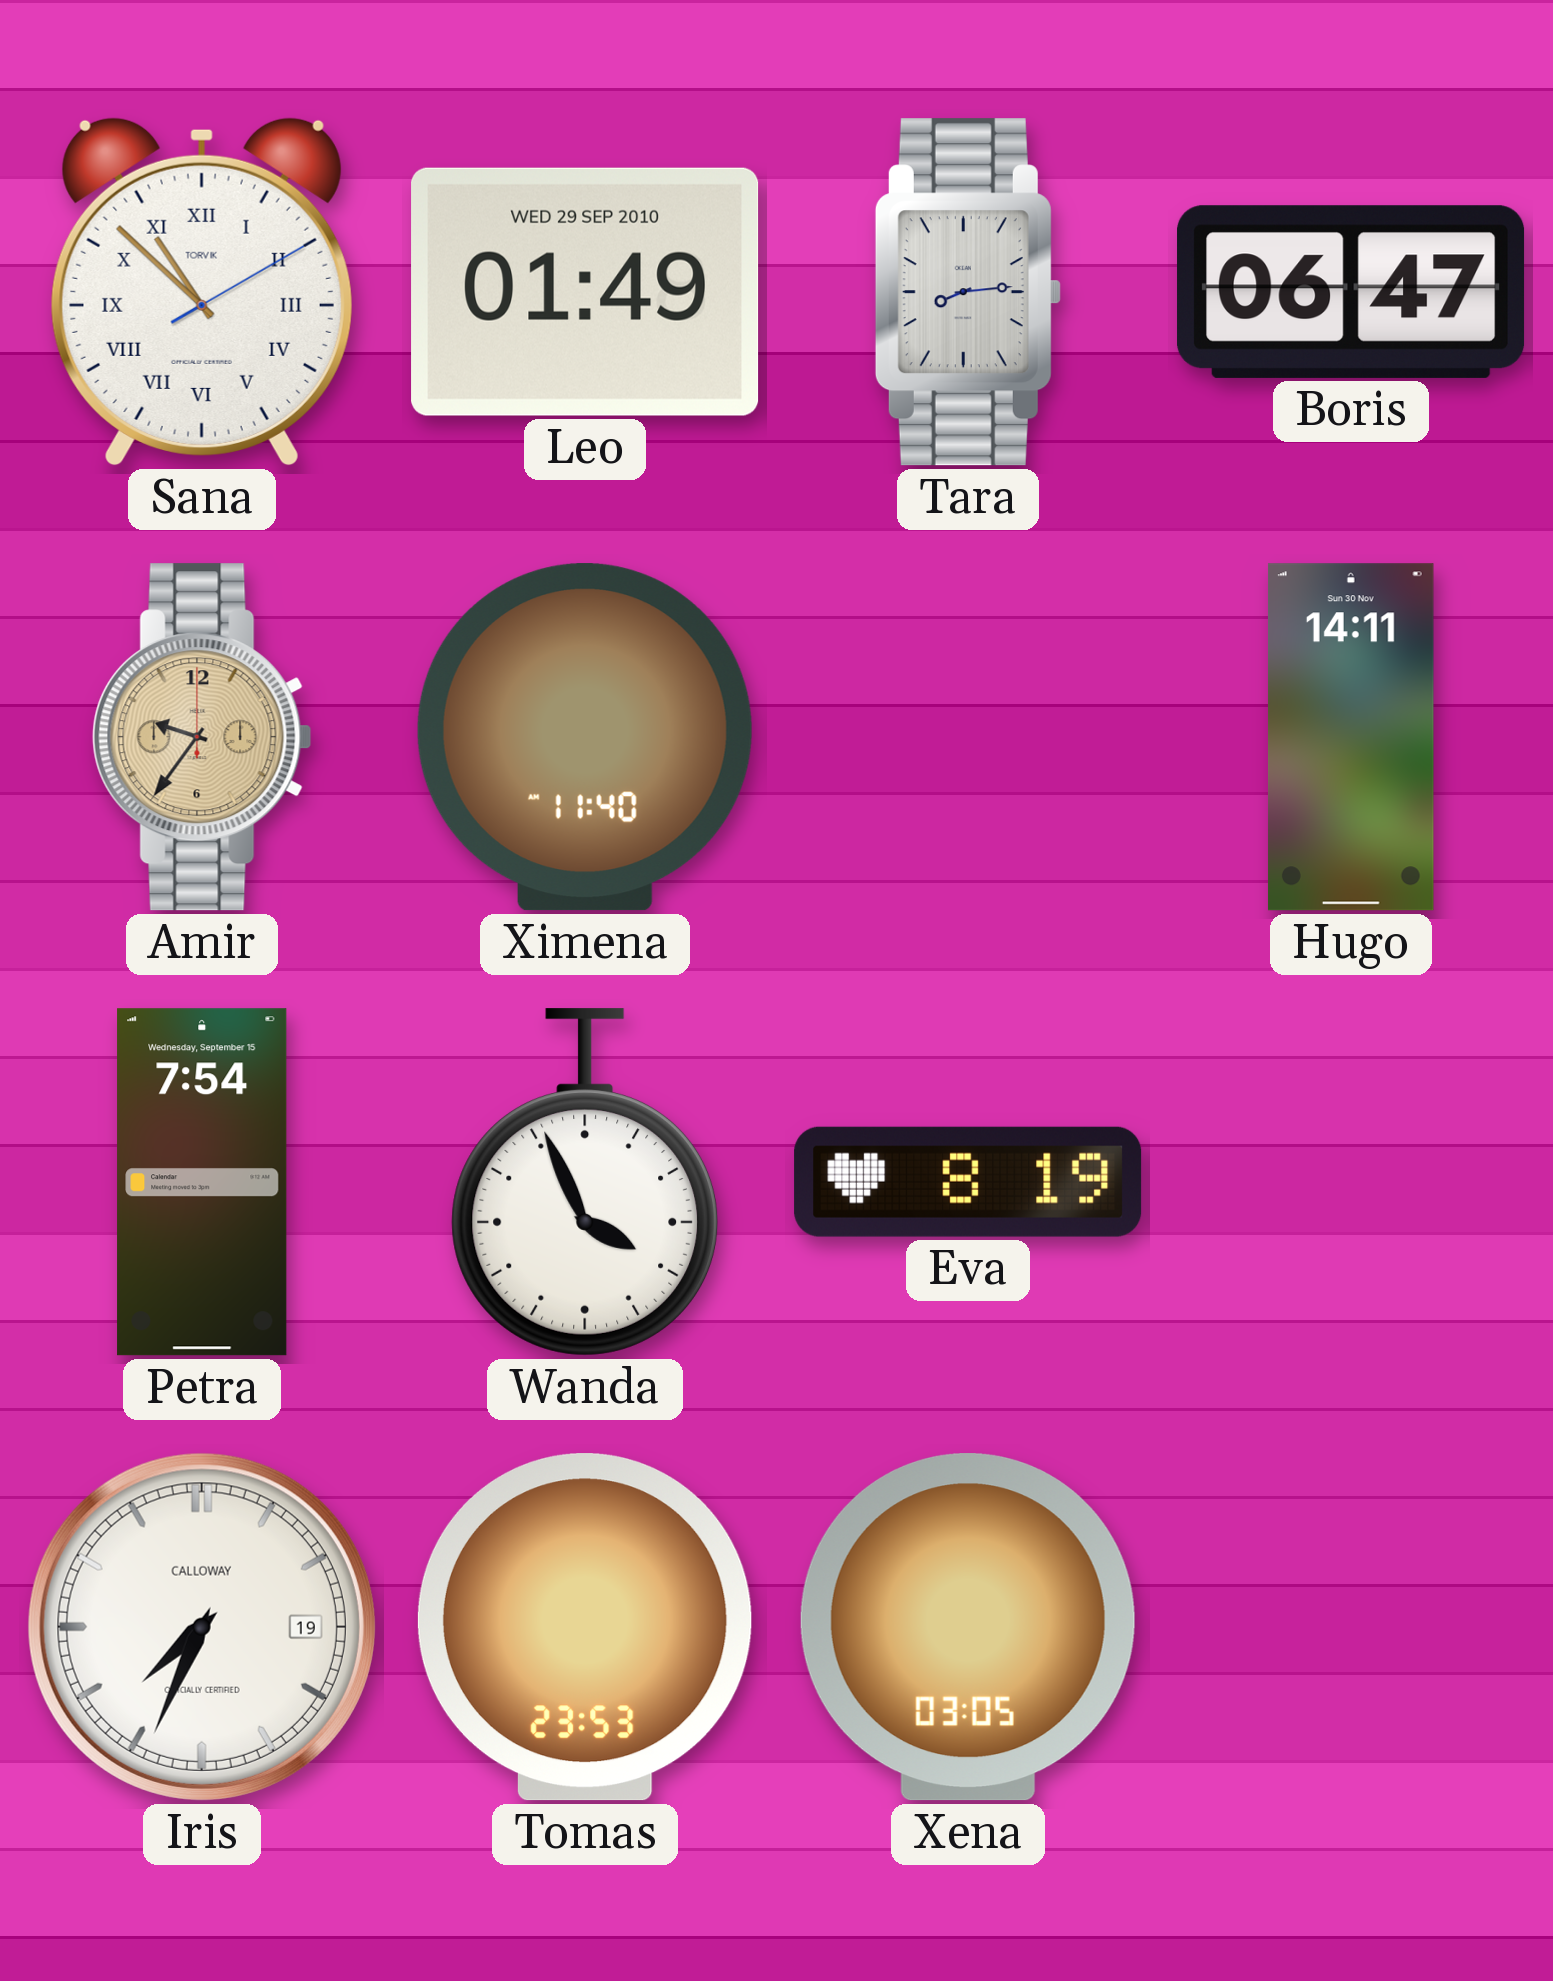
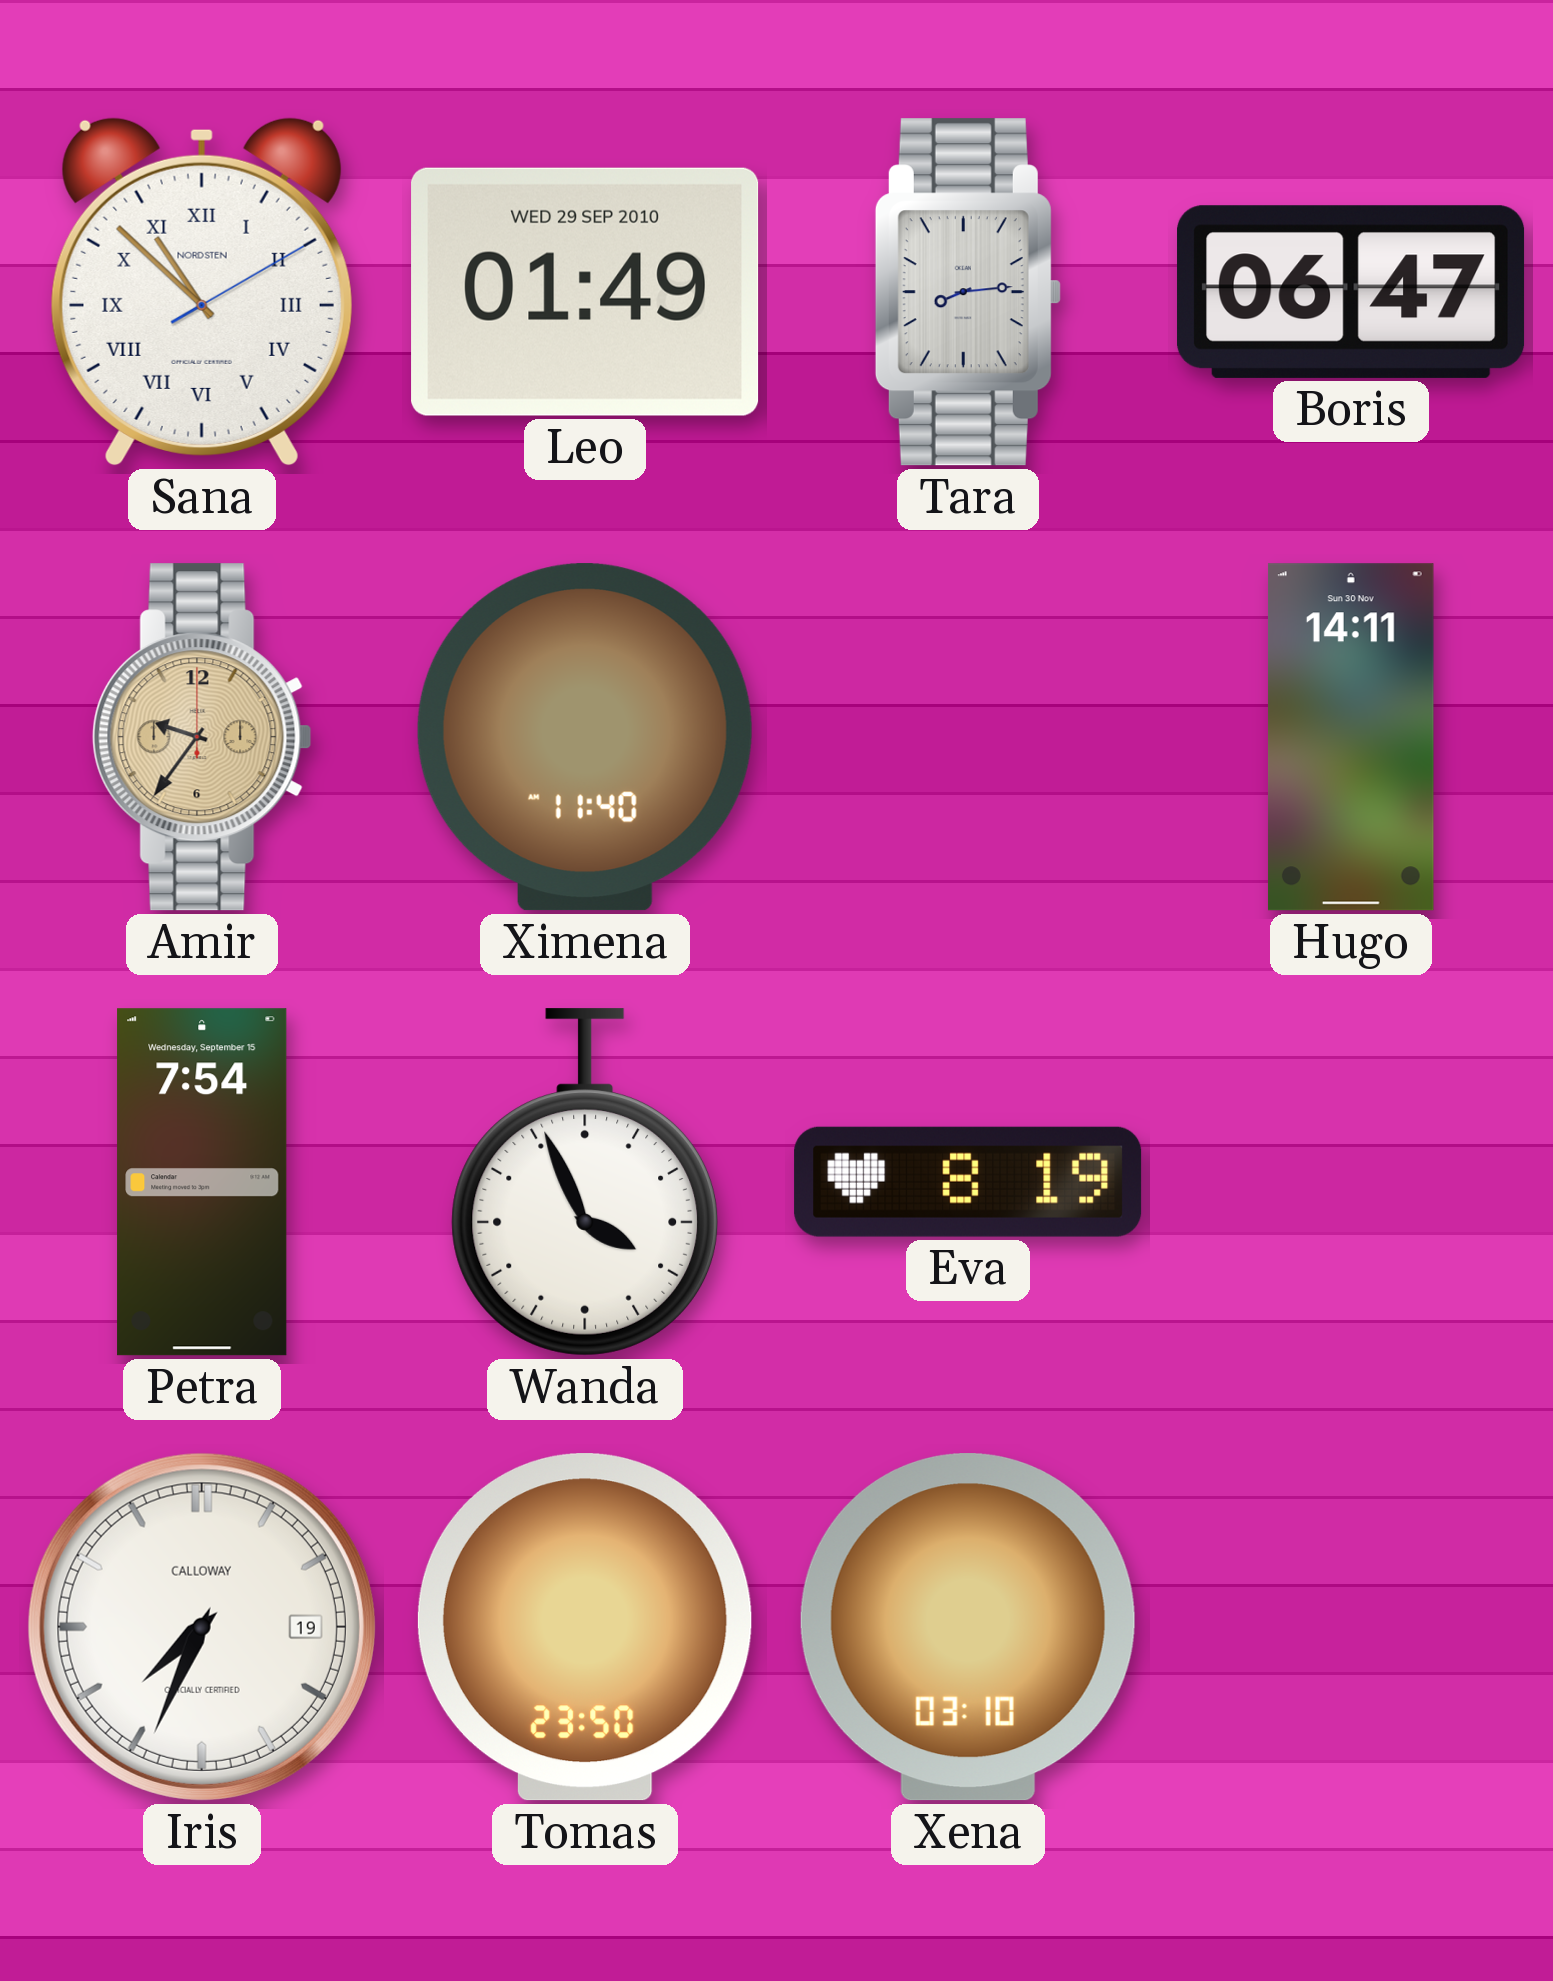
Sana brand: TORVIK -> NORDSTEN (202, 292)
Tomas: 23:53 -> 23:50 (585, 1627)
Xena: 03:05 -> 03:10 (968, 1627)
